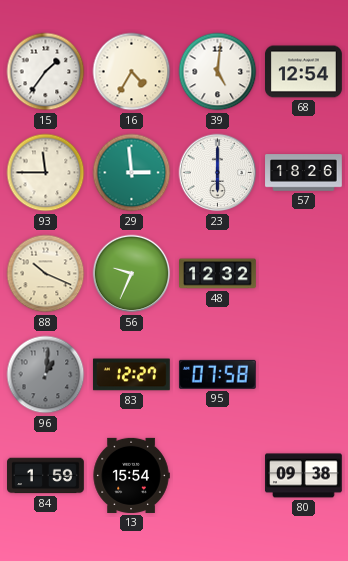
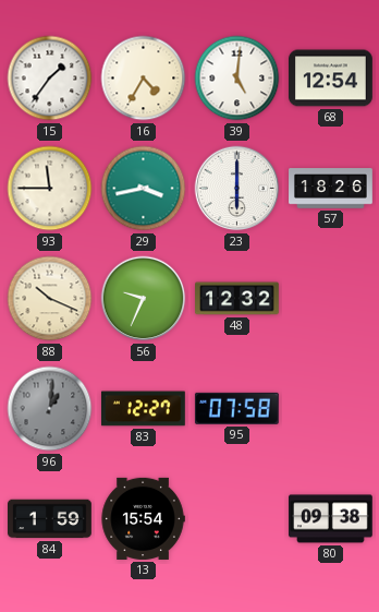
29: 2:59 -> 3:43 (144, 189)
